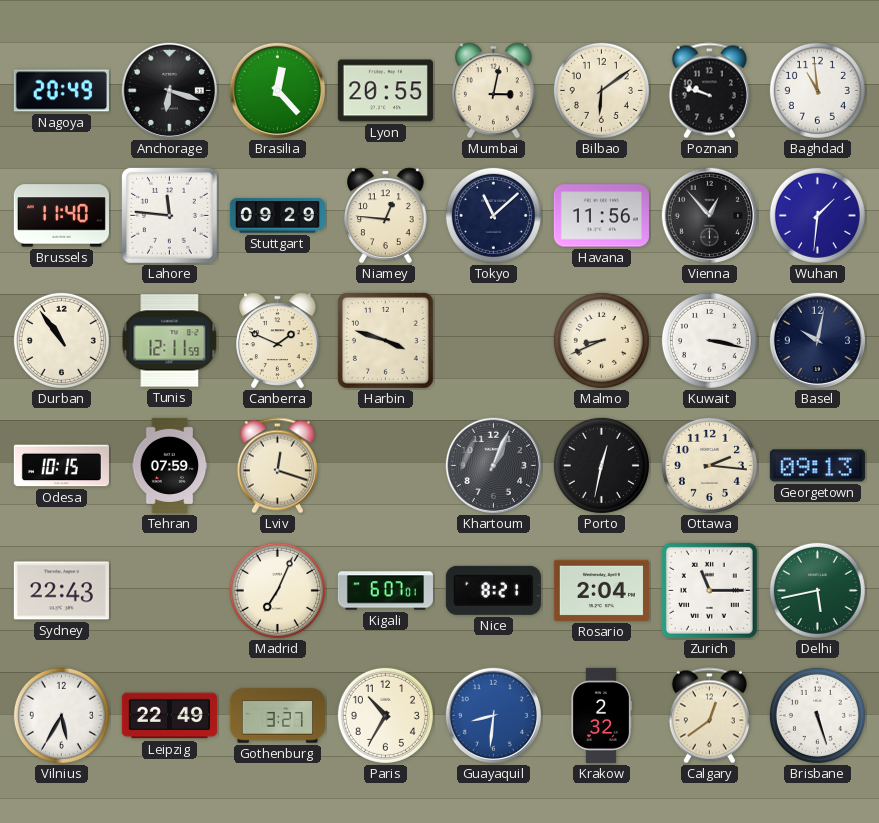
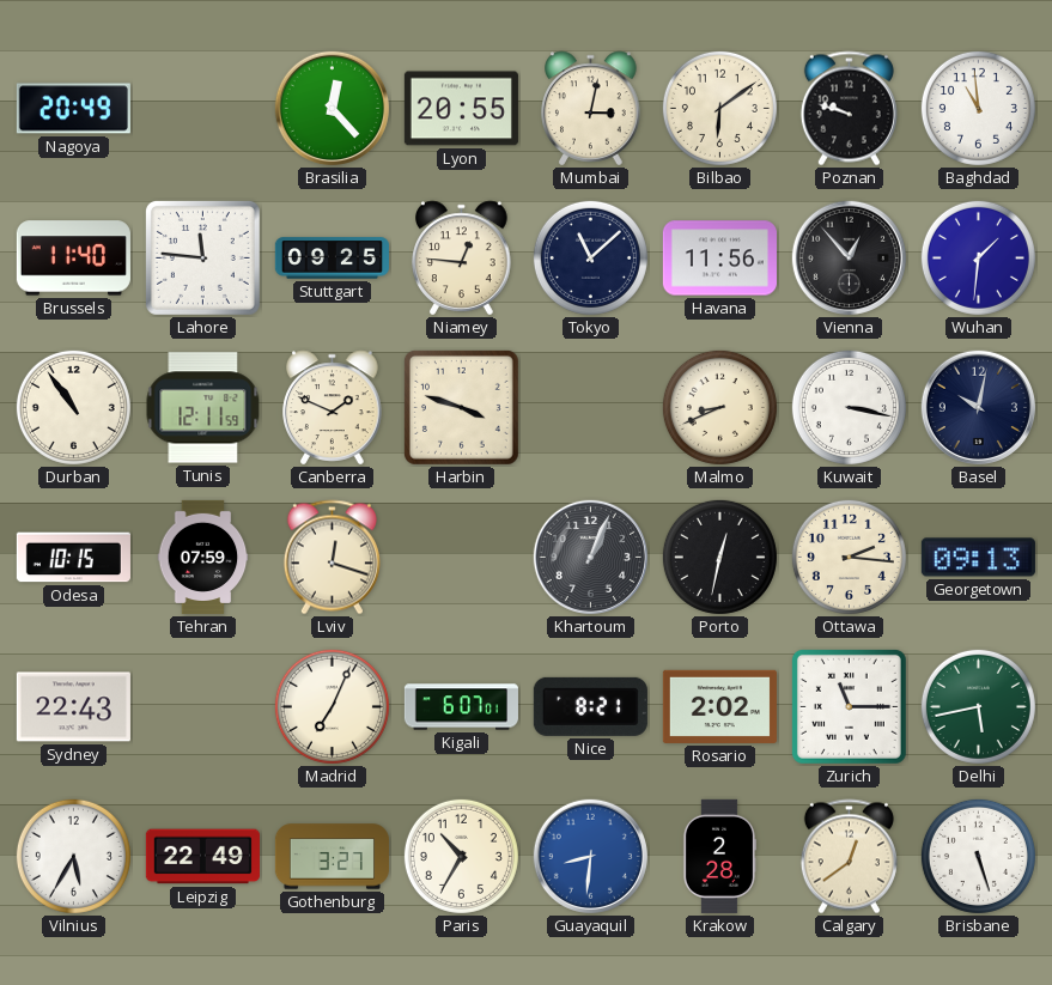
Anchorage: 6:18 -> none (169, 90)
Stuttgart: 09:29 -> 09:25 (332, 259)
Rosario: 2:04 -> 2:02 (719, 706)
Krakow: 2:32 -> 2:28 (719, 856)
